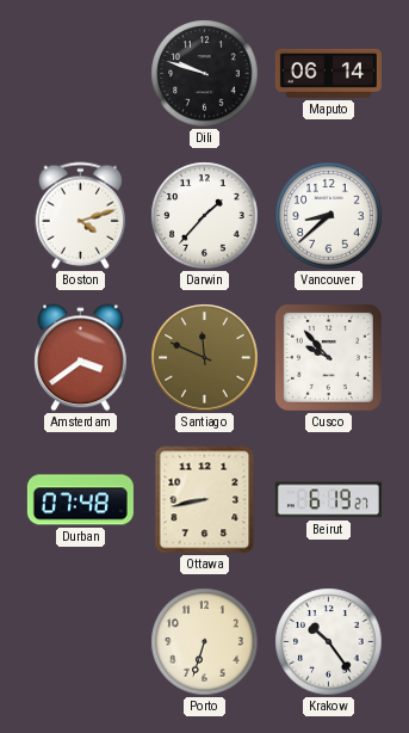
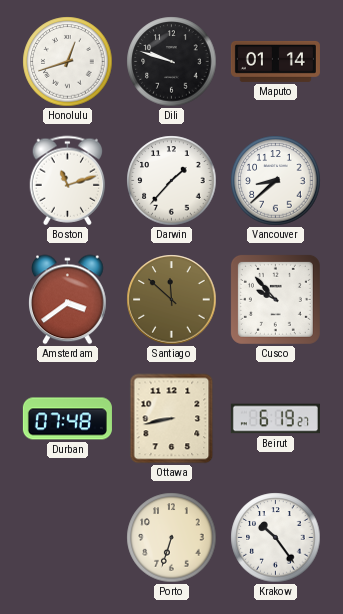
Honolulu: none -> 12:42 (68, 62)
Maputo: 06:14 -> 01:14 (275, 61)
Boston: 4:12 -> 11:12 (68, 181)
Santiago: 11:49 -> 11:52 (172, 300)
